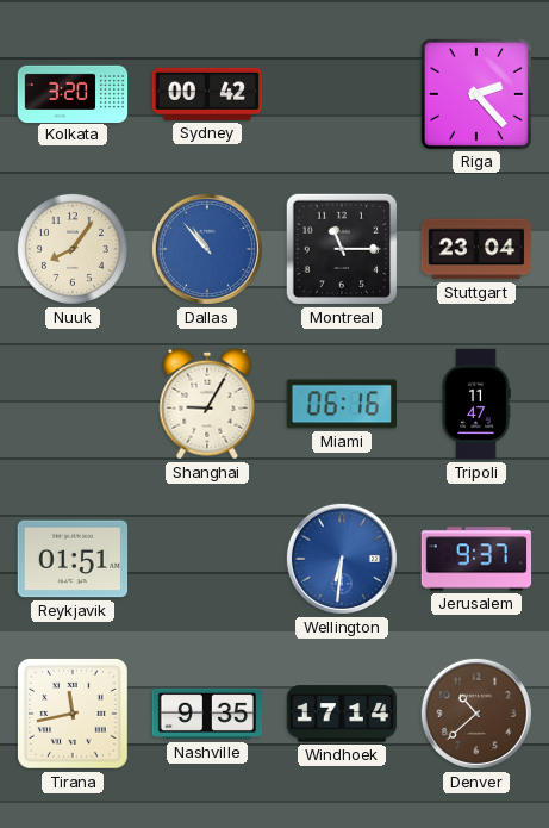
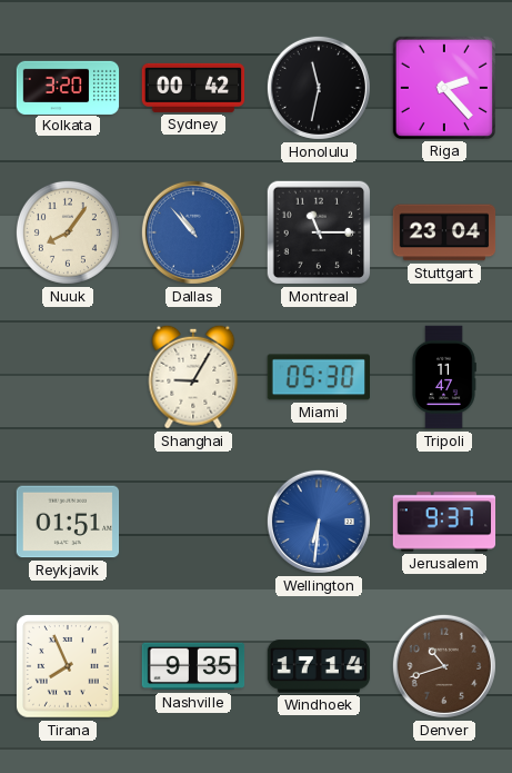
Honolulu: none -> 11:32 (319, 88)
Miami: 06:16 -> 05:30 (318, 377)
Tirana: 11:43 -> 7:56 (68, 666)
Denver: 10:38 -> 10:42 (444, 666)
